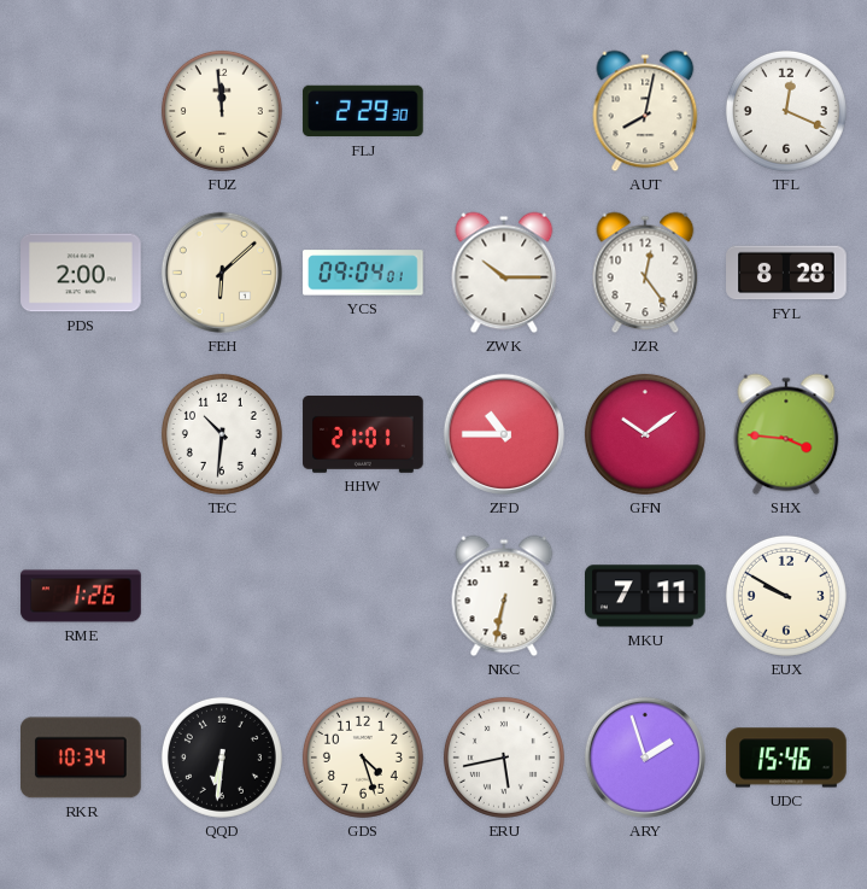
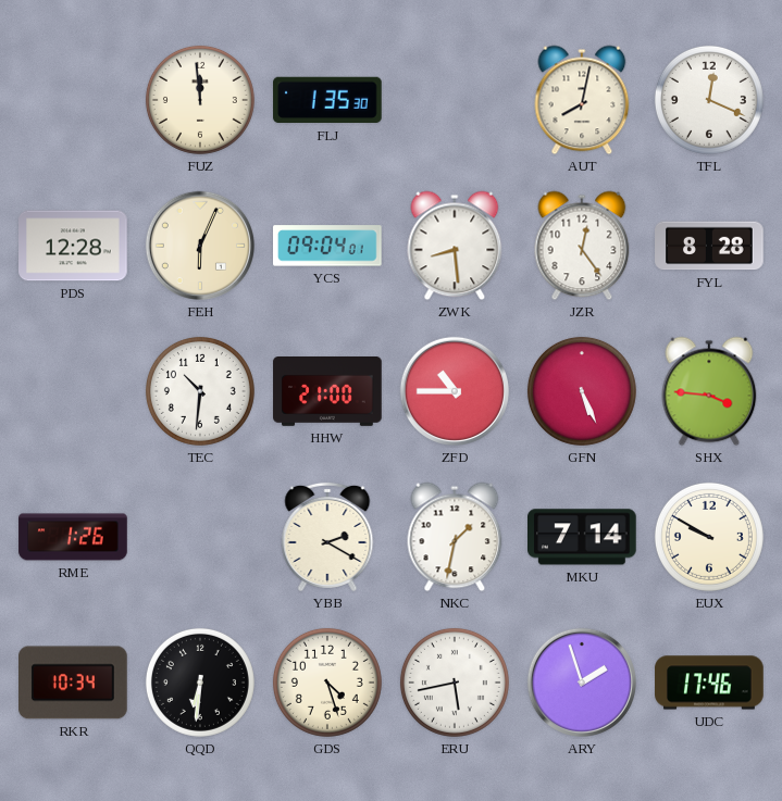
FLJ: 2:29 -> 1:35 (327, 100)
PDS: 2:00 -> 12:28 (73, 246)
FEH: 6:08 -> 6:04 (200, 246)
ZWK: 10:15 -> 8:29 (455, 246)
HHW: 21:01 -> 21:00 (327, 392)
GFN: 10:09 -> 5:26 (582, 391)
YBB: none -> 2:20 (327, 537)
NKC: 6:32 -> 1:32 (455, 537)
MKU: 7:11 -> 7:14 (583, 537)
UDC: 15:46 -> 17:46 (709, 683)
